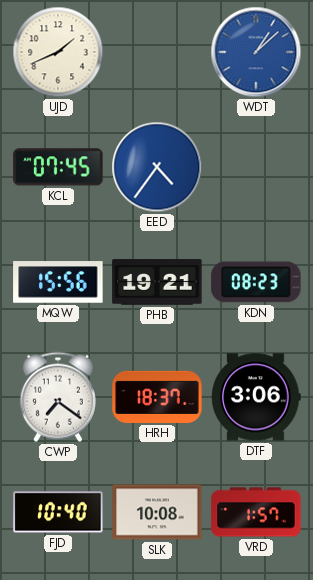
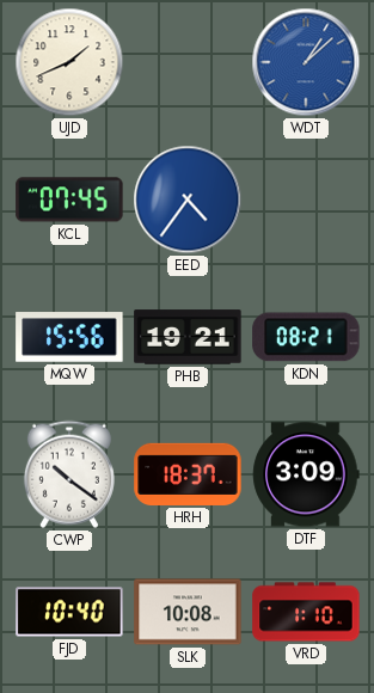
KDN: 08:23 -> 08:21 (306, 337)
CWP: 7:21 -> 10:21 (69, 474)
DTF: 3:06 -> 3:09 (306, 474)
VRD: 1:57 -> 1:10 (306, 612)
